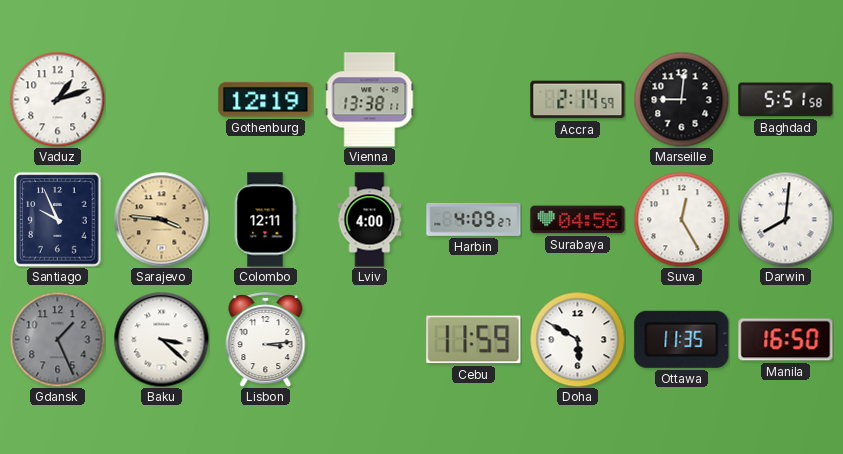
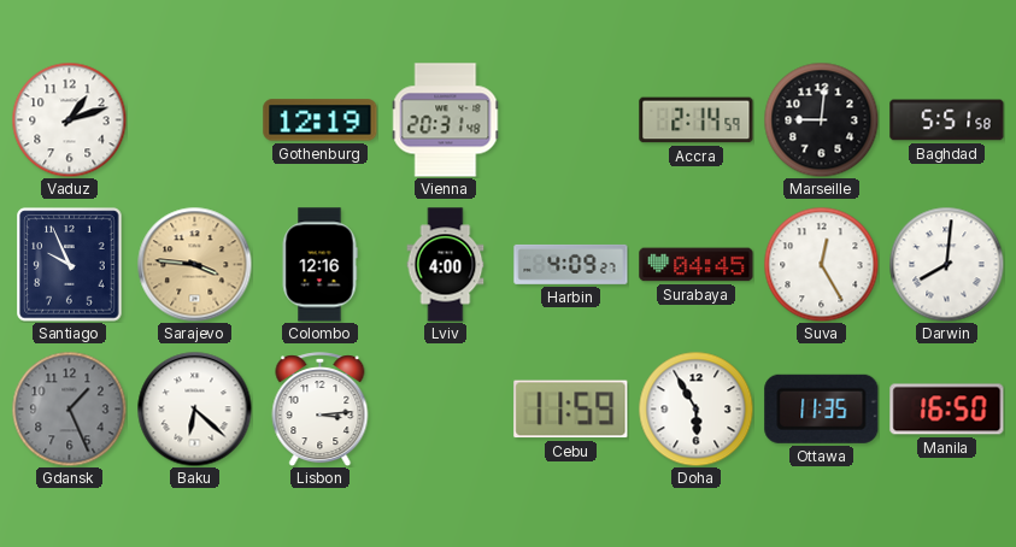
Vienna: 13:38 -> 20:31 (446, 120)
Colombo: 12:11 -> 12:16 (319, 265)
Surabaya: 04:56 -> 04:45 (697, 265)
Baku: 3:22 -> 6:22 (194, 408)
Doha: 5:50 -> 5:55 (695, 408)
